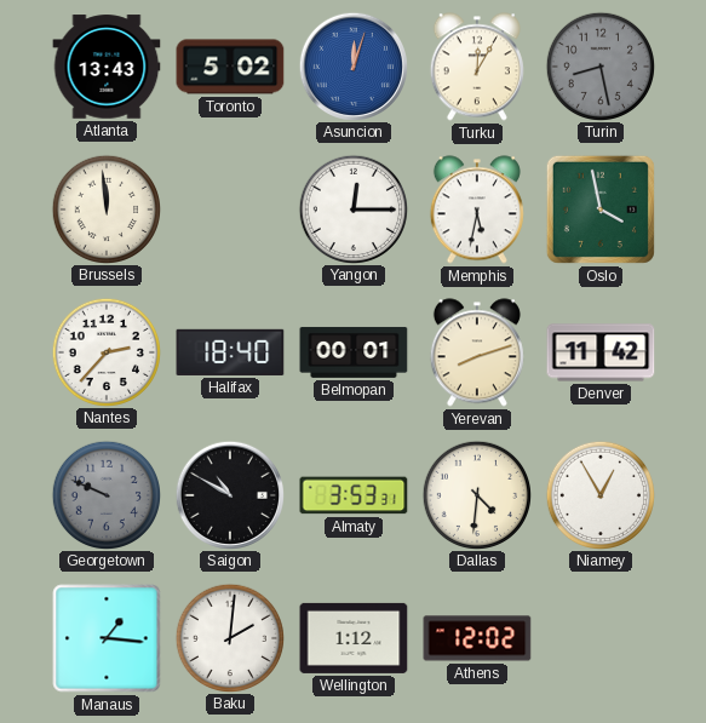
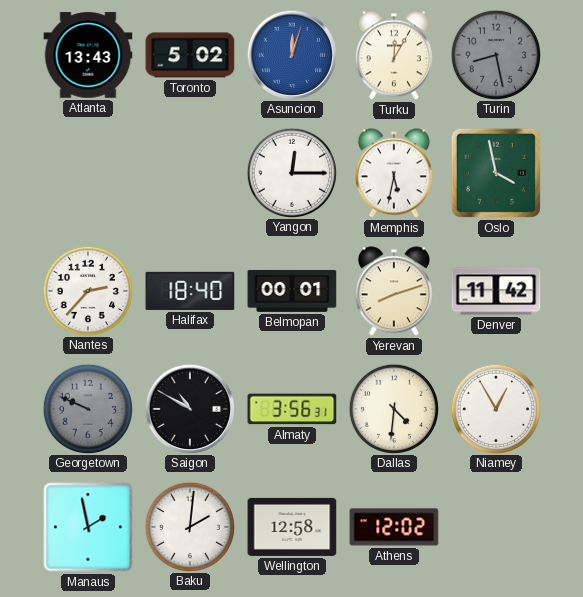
Brussels: 11:59 -> none (105, 208)
Almaty: 3:53 -> 3:56 (292, 409)
Manaus: 1:16 -> 1:58 (88, 527)
Wellington: 1:12 -> 12:58 (292, 527)
